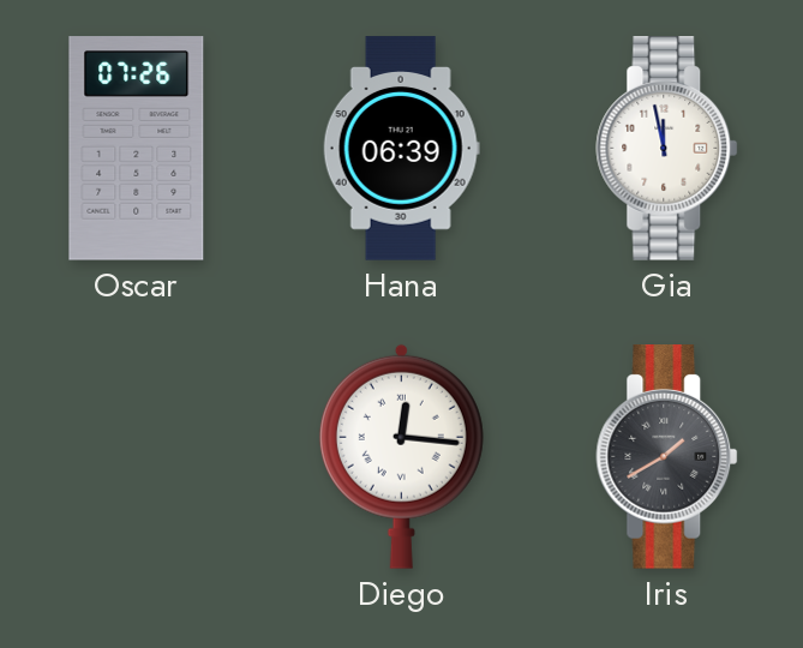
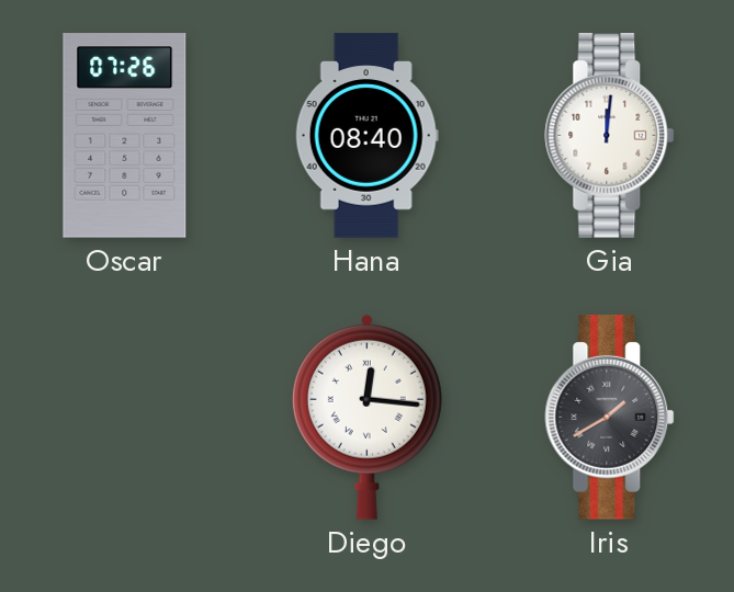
Hana: 06:39 -> 08:40 (366, 136)
Gia: 11:58 -> 12:01 (610, 136)
